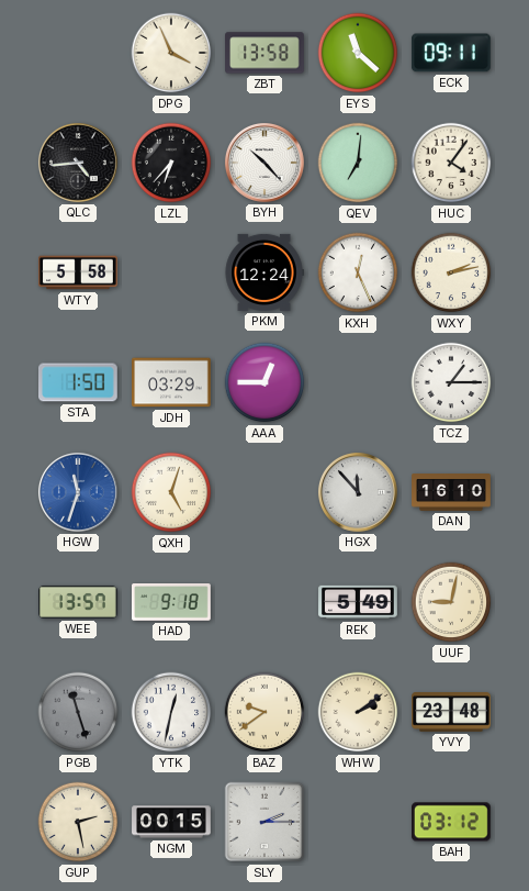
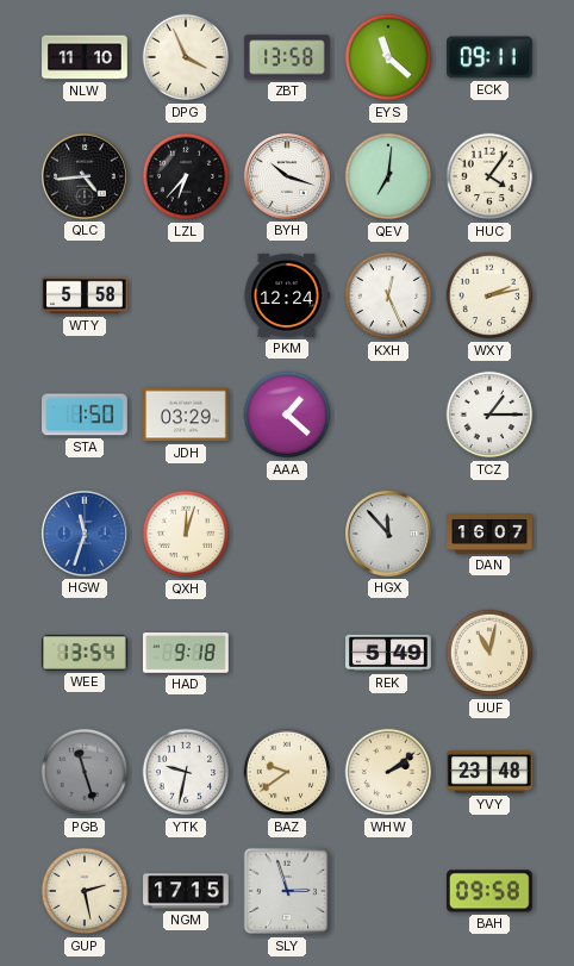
NLW: none -> 11:10 (85, 57)
BYH: 10:23 -> 10:18 (287, 176)
AAA: 12:45 -> 1:22 (287, 415)
QXH: 5:03 -> 12:03 (186, 534)
DAN: 16:10 -> 16:07 (489, 535)
WEE: 13:57 -> 13:54 (85, 653)
UUF: 9:02 -> 11:02 (489, 653)
YTK: 12:32 -> 9:32 (186, 772)
NGM: 00:15 -> 17:15 (186, 891)
SLY: 2:15 -> 2:57 (287, 891)
BAH: 03:12 -> 09:58 (491, 891)
